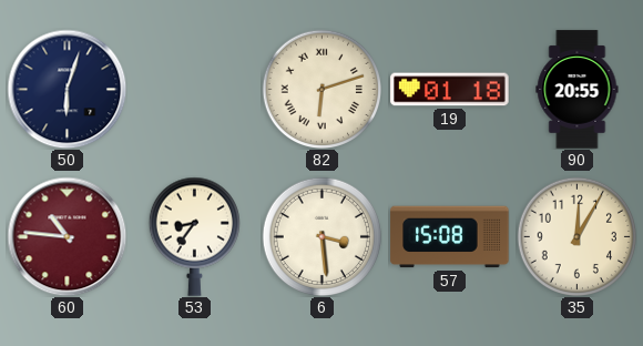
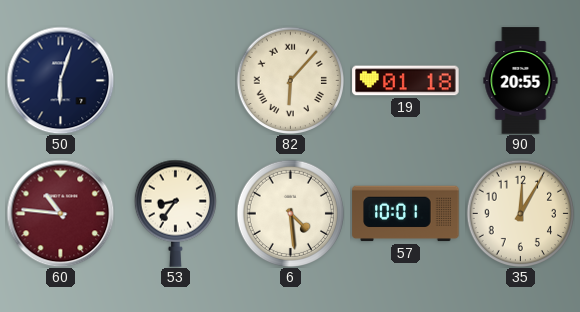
82: 6:12 -> 6:07 (290, 80)
6: 3:29 -> 4:29 (290, 213)
57: 15:08 -> 10:01 (406, 214)
